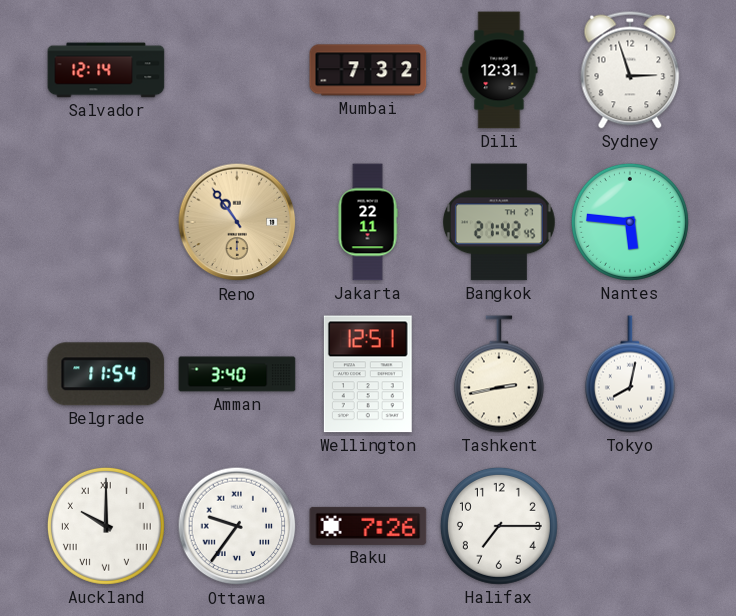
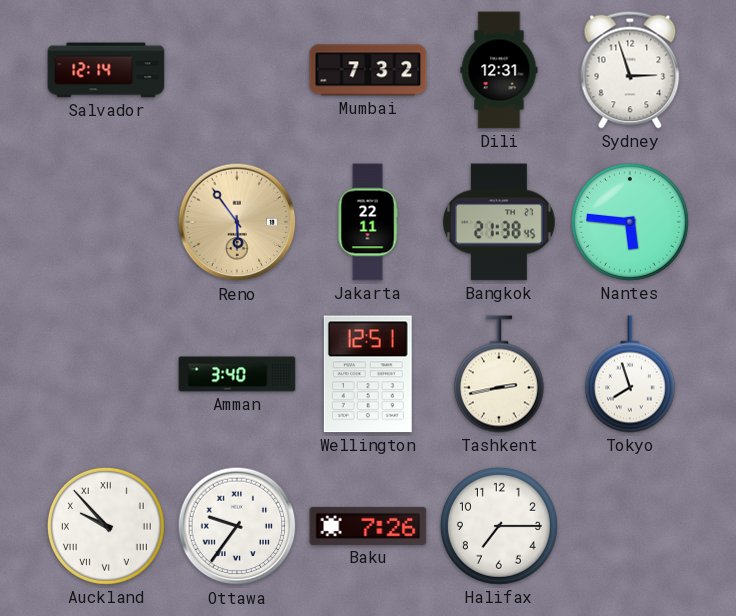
Reno: 10:54 -> 5:54 (237, 222)
Bangkok: 21:42 -> 21:38 (499, 222)
Belgrade: 11:54 -> none (106, 374)
Tokyo: 8:02 -> 7:57 (630, 374)
Auckland: 10:00 -> 9:53 (106, 526)
